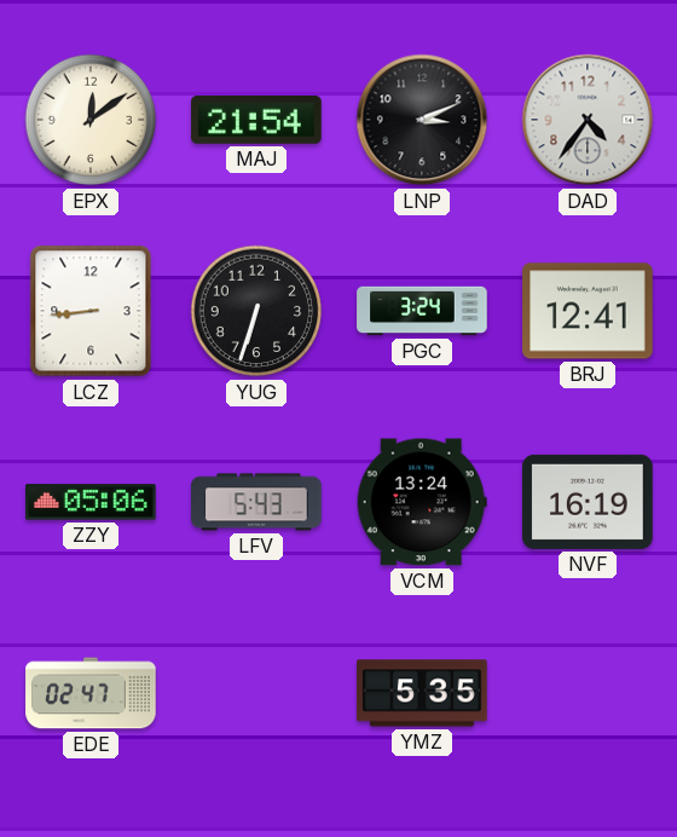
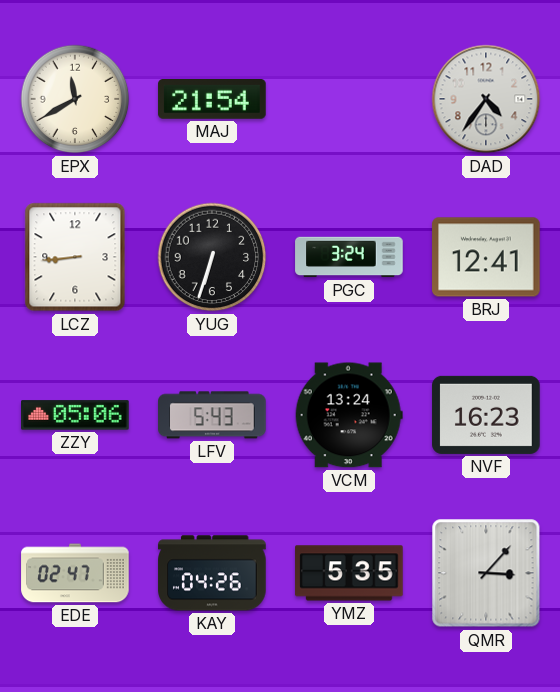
EPX: 12:09 -> 11:40 (75, 99)
LNP: 3:11 -> none (422, 120)
NVF: 16:19 -> 16:23 (486, 415)
KAY: none -> 04:26 (212, 573)
QMR: none -> 3:07 (486, 573)
